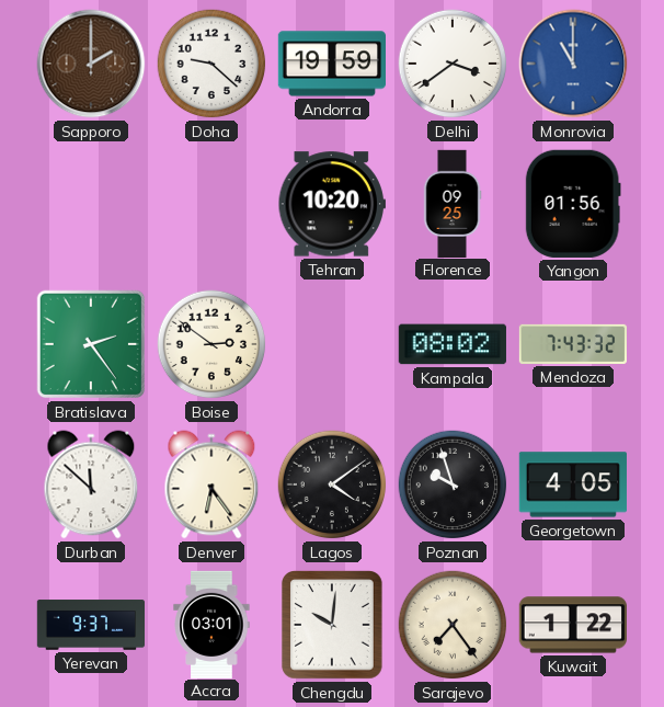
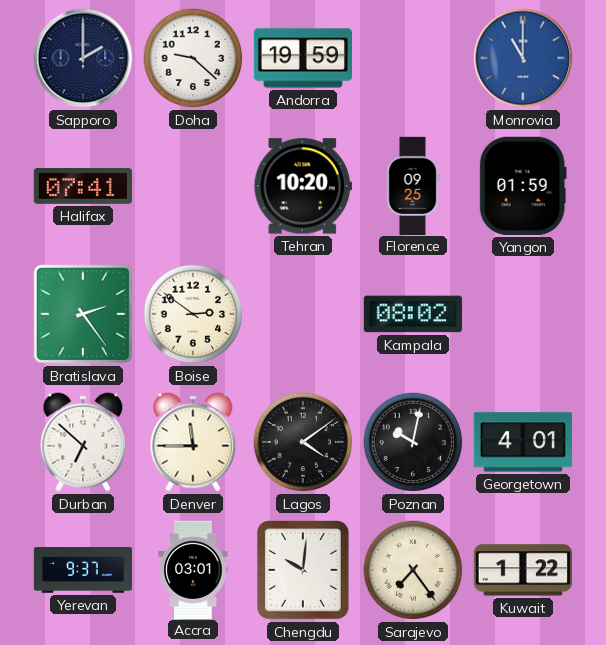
Sapporo dial: brown -> navy (83, 58)
Delhi: 3:39 -> none (453, 64)
Halifax: none -> 07:41 (83, 186)
Yangon: 01:56 -> 01:59 (523, 186)
Mendoza: 7:43 -> none (572, 344)
Durban: 11:52 -> 6:52 (83, 442)
Denver: 6:24 -> 11:45 (193, 442)
Poznan: 9:57 -> 10:02 (413, 442)
Georgetown: 4:05 -> 4:01 (523, 442)
